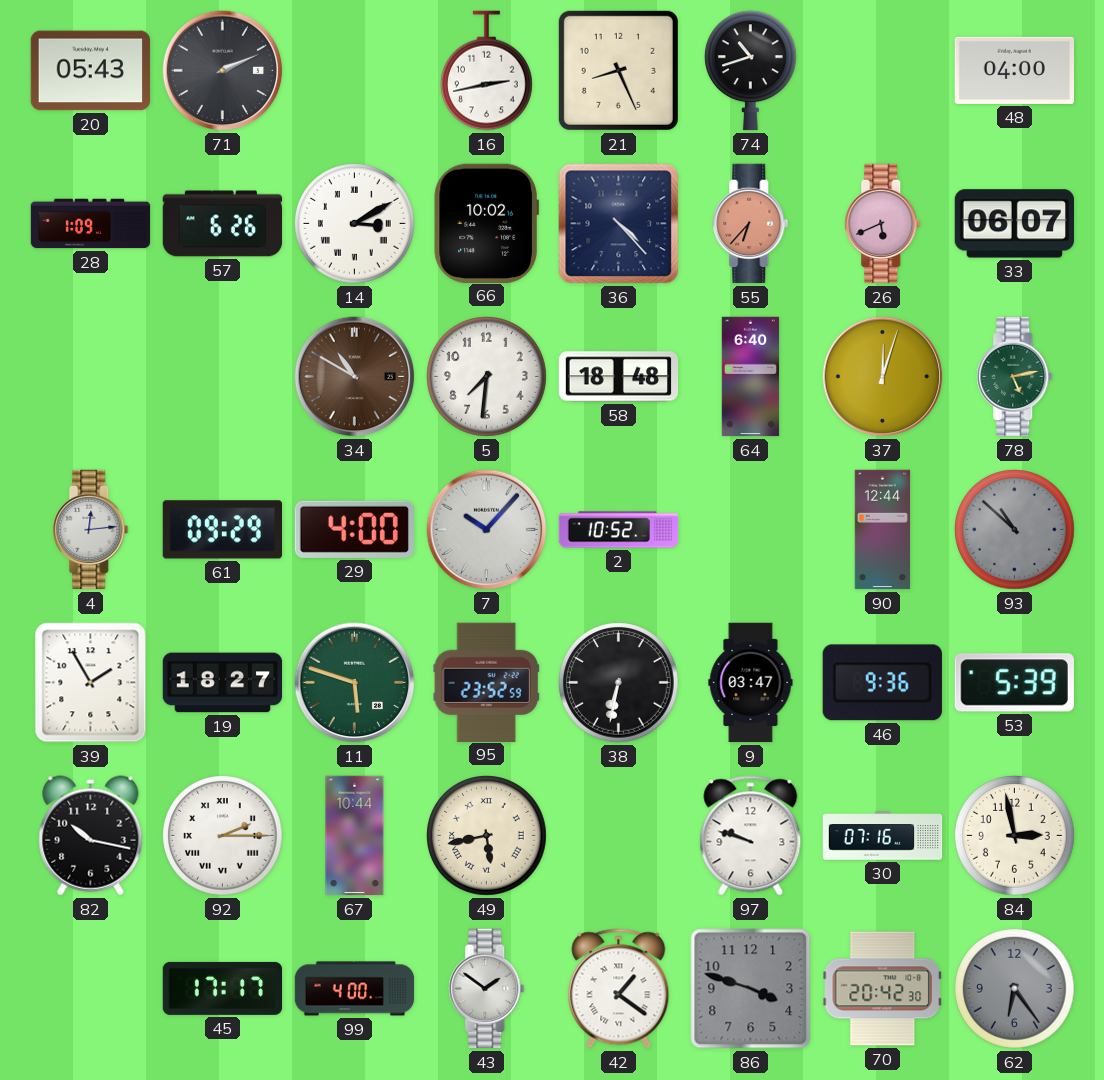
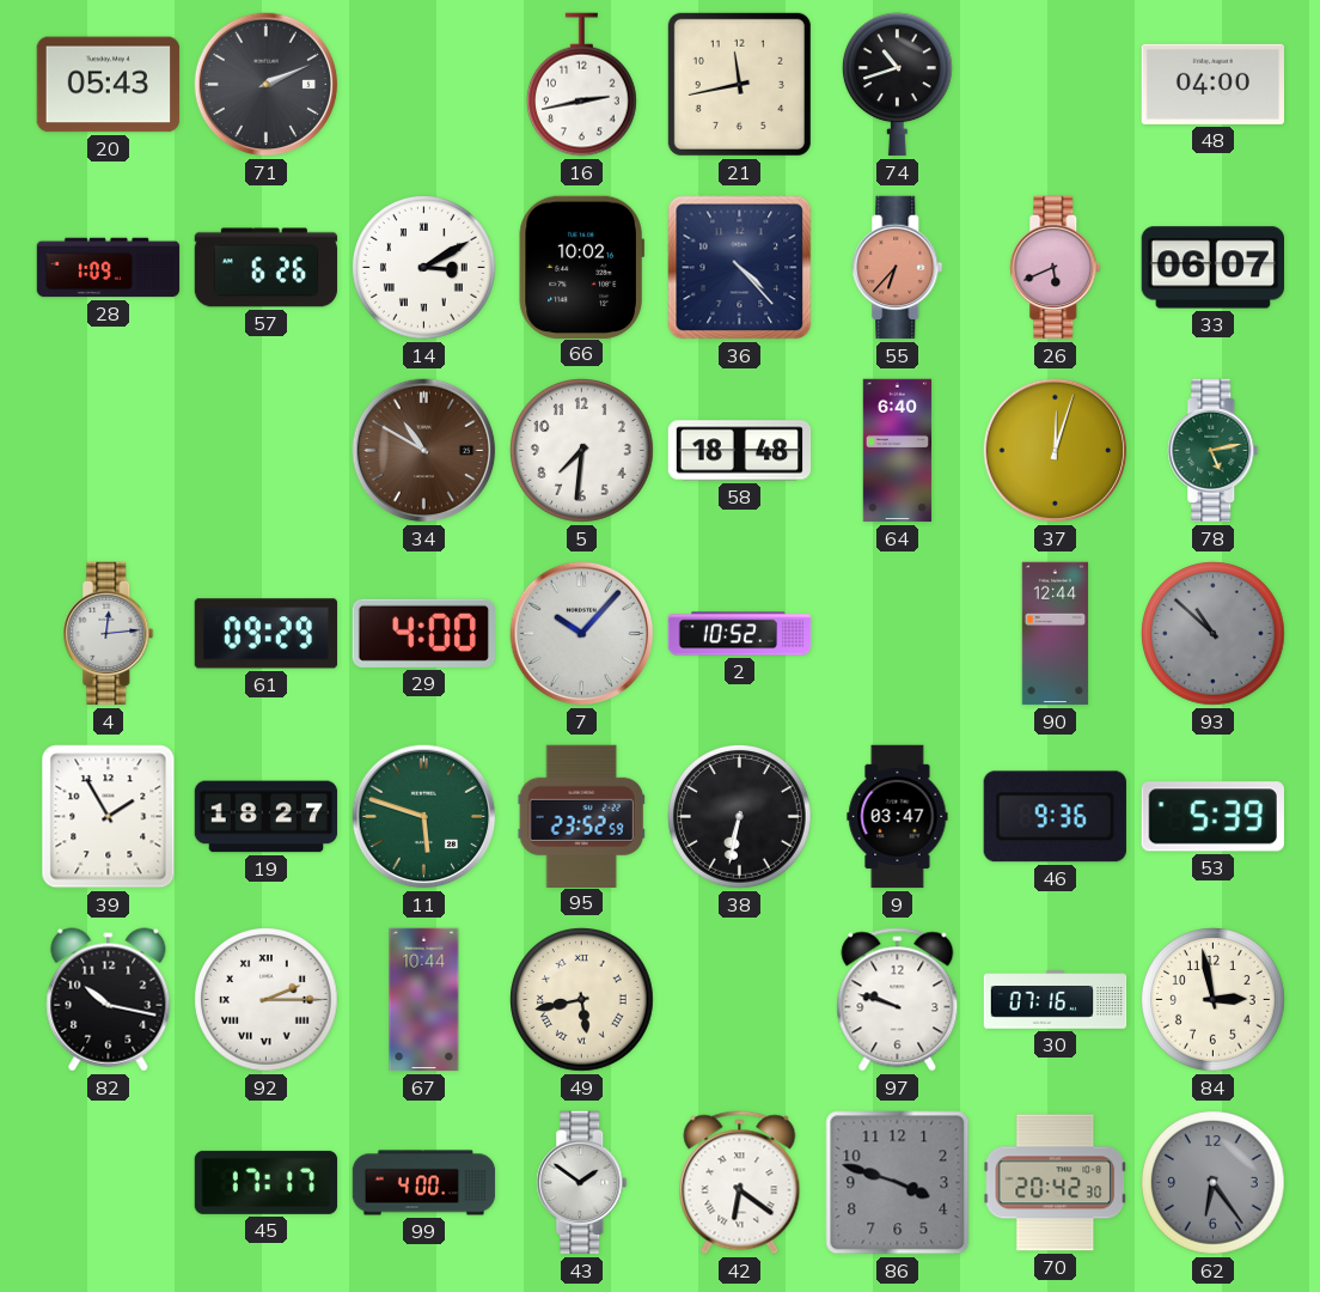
21: 8:26 -> 11:43 (739, 84)
42: 1:21 -> 6:21 (740, 1183)
